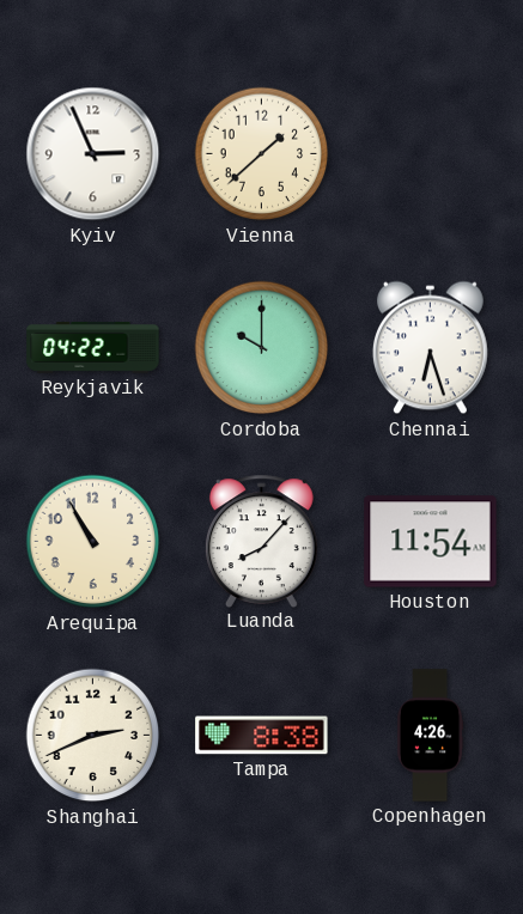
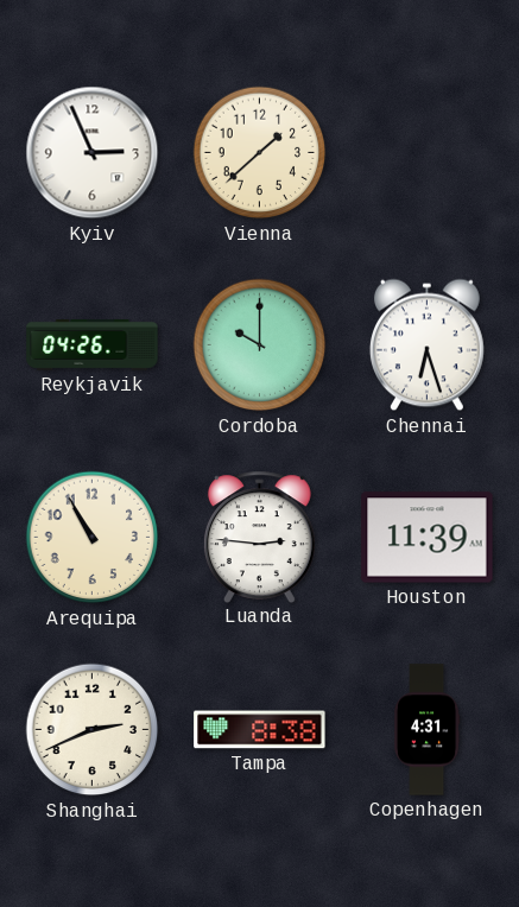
Reykjavik: 04:22 -> 04:26 (93, 344)
Luanda: 8:07 -> 2:46 (259, 537)
Houston: 11:54 -> 11:39 (428, 538)
Copenhagen: 4:26 -> 4:31 (426, 730)
